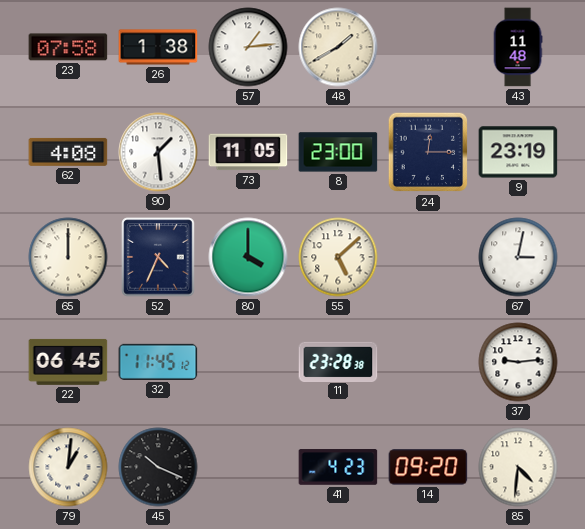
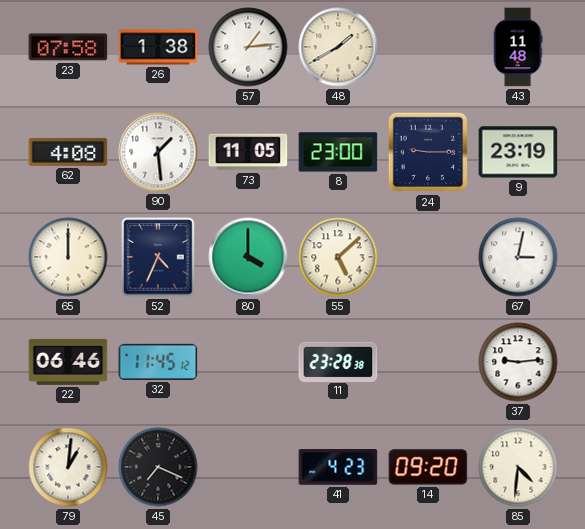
24: 12:15 -> 9:15 (428, 152)
22: 06:45 -> 06:46 (68, 362)
45: 10:19 -> 7:19 (158, 467)
